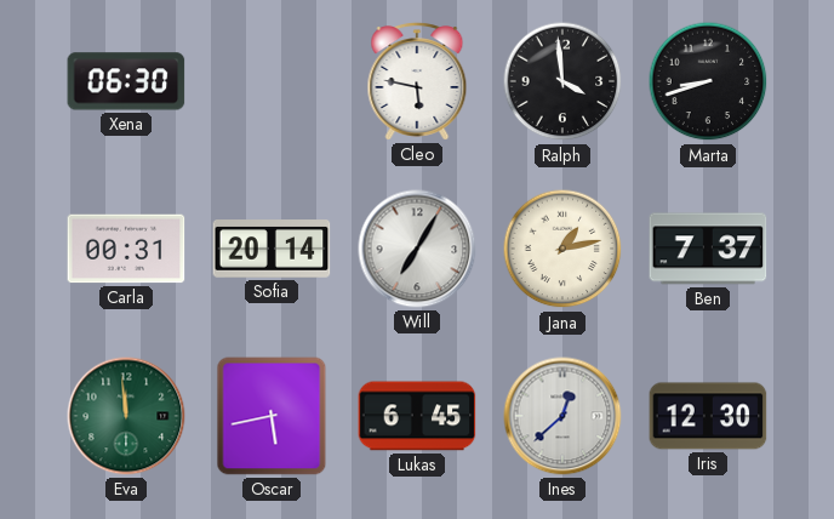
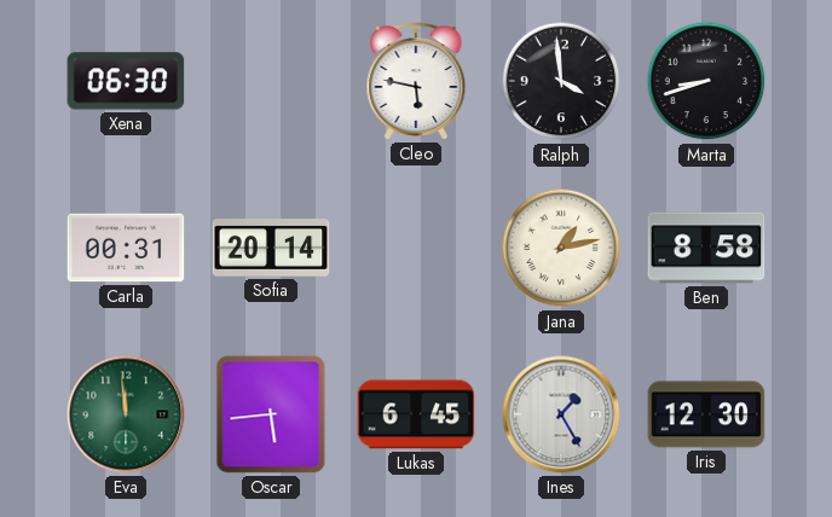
Will: 7:05 -> none (417, 249)
Ben: 7:37 -> 8:58 (706, 248)
Oscar: 5:43 -> 5:44 (271, 414)
Ines: 12:38 -> 1:25 (561, 414)
